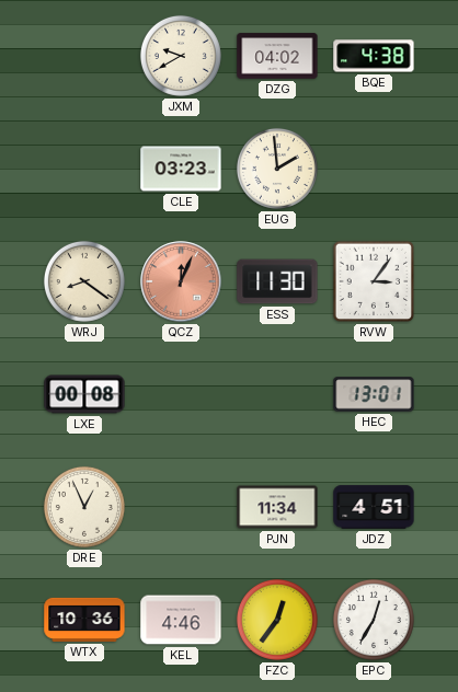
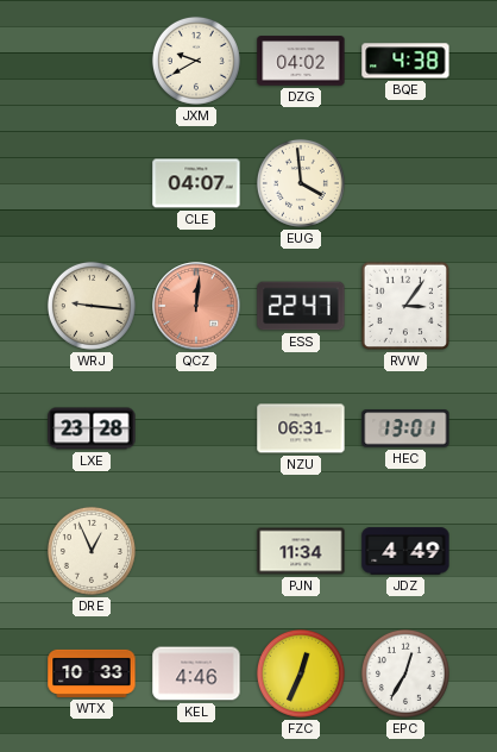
CLE: 03:23 -> 04:07 (196, 183)
EUG: 1:59 -> 3:59 (301, 183)
WRJ: 8:21 -> 9:16 (92, 306)
QCZ: 12:04 -> 12:01 (196, 306)
ESS: 11:30 -> 22:47 (301, 306)
LXE: 00:08 -> 23:28 (92, 428)
NZU: none -> 06:31 (301, 428)
JDZ: 4:51 -> 4:49 (405, 551)
WTX: 10:36 -> 10:33 (92, 673)
FZC: 12:36 -> 12:34 (301, 673)
